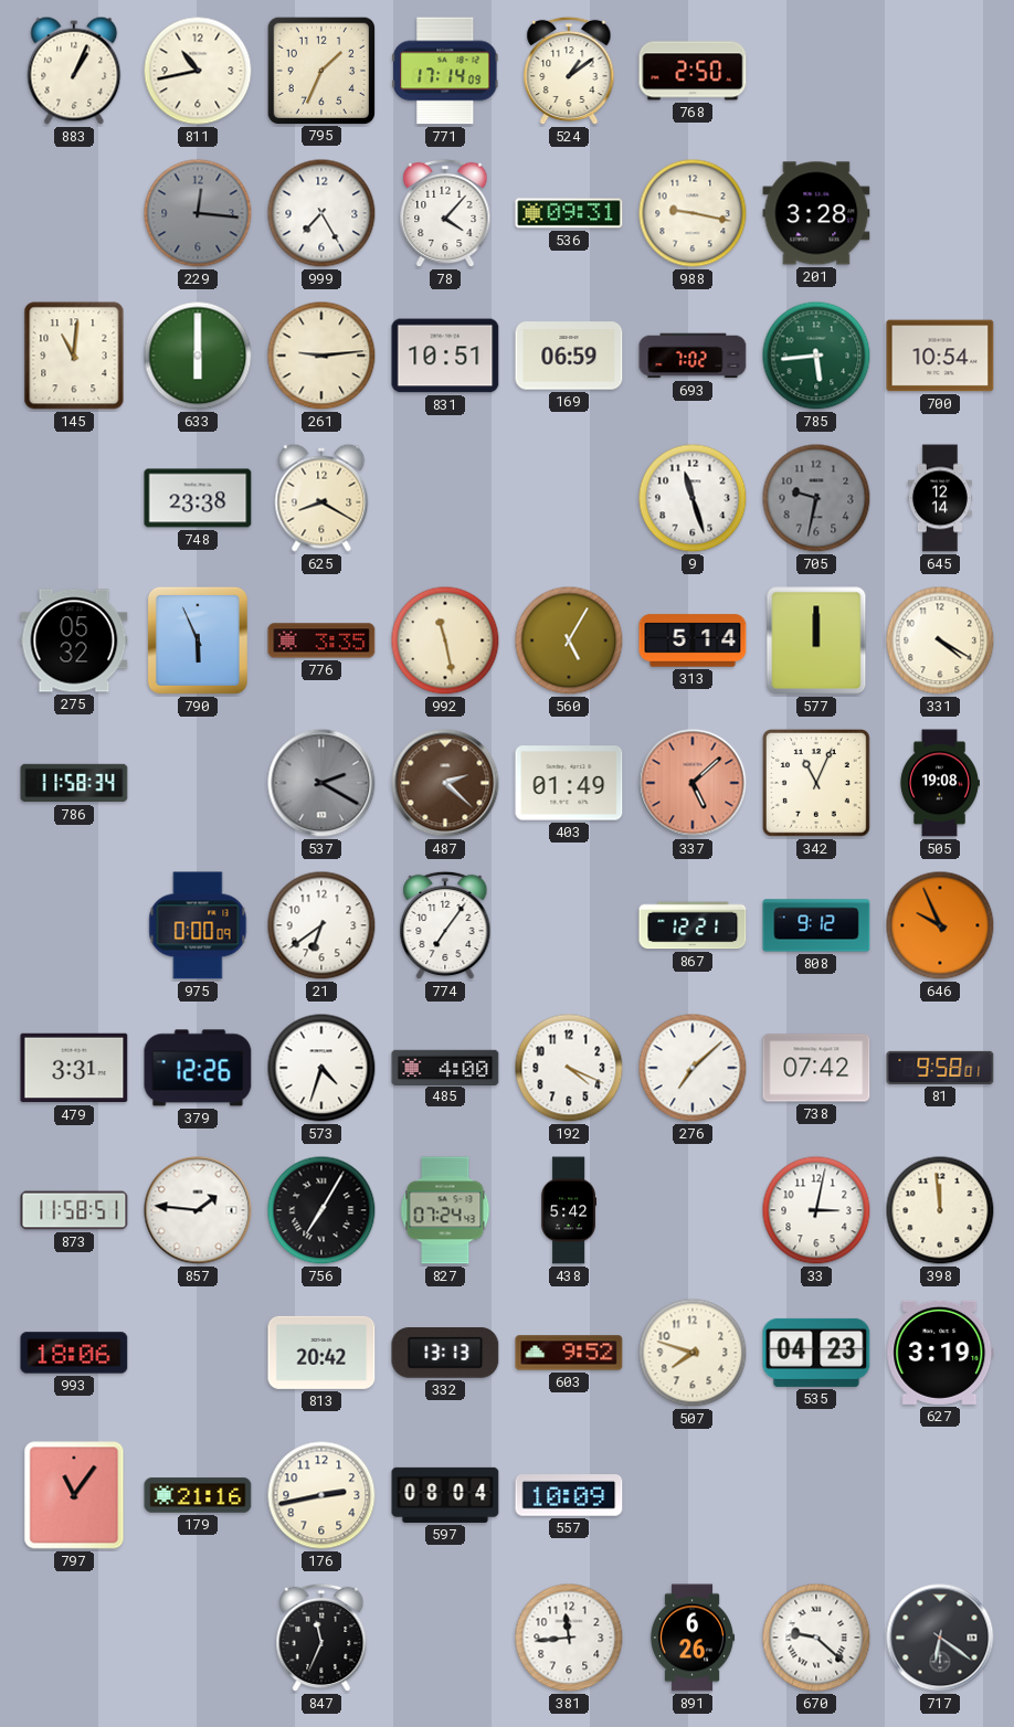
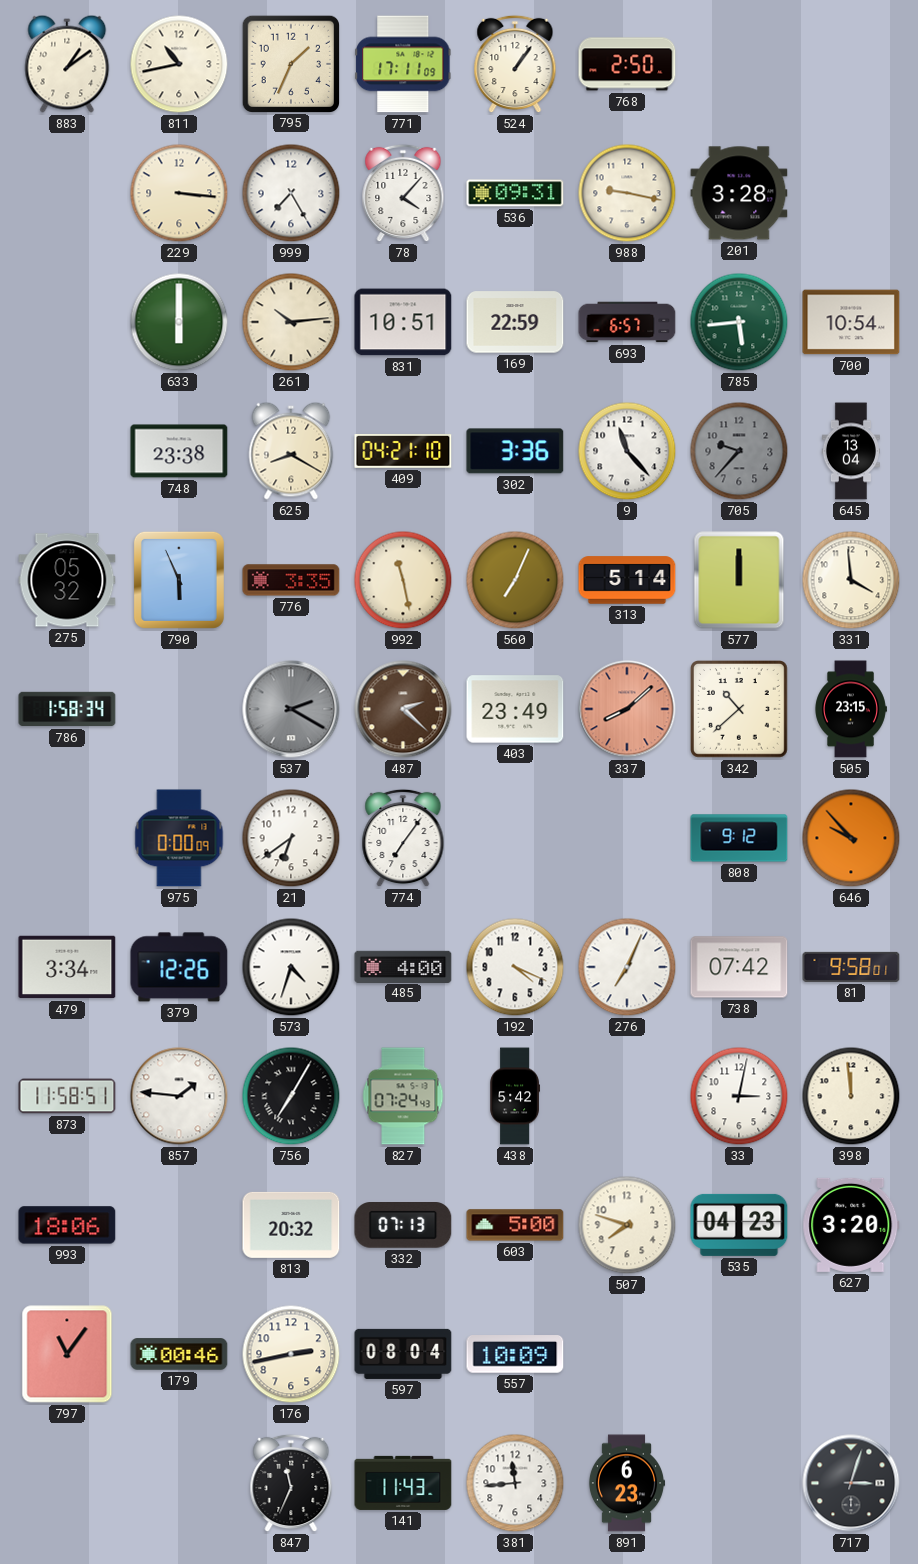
883: 1:04 -> 1:09 (67, 64)
771: 17:14 -> 17:11 (404, 64)
524: 1:09 -> 1:06 (515, 64)
229: 12:16 -> 3:16 (179, 193)
229 dial: grey -> cream (179, 193)
145: 11:01 -> none (74, 356)
261: 9:14 -> 10:14 (291, 322)
169: 06:59 -> 22:59 (515, 322)
693: 7:02 -> 6:57 (627, 322)
409: none -> 04:21 (403, 451)
302: none -> 3:36 (515, 451)
9: 11:27 -> 11:23 (627, 451)
705: 9:32 -> 9:37 (739, 451)
645: 12:14 -> 13:04 (851, 451)
560: 5:05 -> 7:04 (515, 580)
331: 4:20 -> 3:59 (851, 580)
786: 11:58 -> 1:58 (67, 709)
403: 01:49 -> 23:49 (515, 709)
337: 5:08 -> 8:08 (627, 709)
342: 11:04 -> 10:38 (740, 710)
505: 19:08 -> 23:15 (851, 709)
867: 12:21 -> none (693, 925)
646: 9:56 -> 9:53 (851, 838)
479: 3:31 -> 3:34 (67, 967)
276: 7:08 -> 7:04 (627, 967)
813: 20:42 -> 20:32 (291, 1225)
332: 13:13 -> 07:13 (403, 1225)
603: 9:52 -> 5:00 (515, 1225)
627: 3:19 -> 3:20 (851, 1225)
179: 21:16 -> 00:46 (179, 1354)
141: none -> 11:43 (403, 1483)
891: 6:26 -> 6:23 (627, 1483)
670: 9:22 -> none (816, 1638)
717: 6:21 -> 3:03 (851, 1483)
